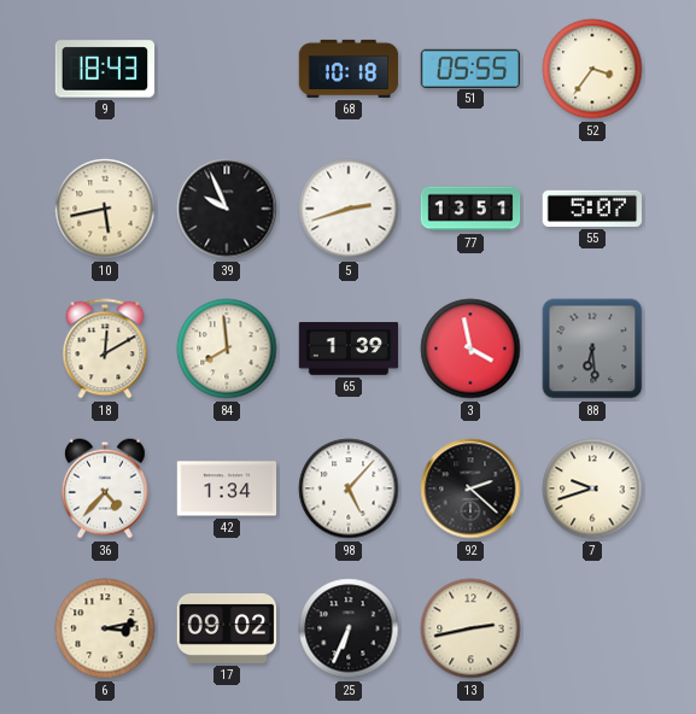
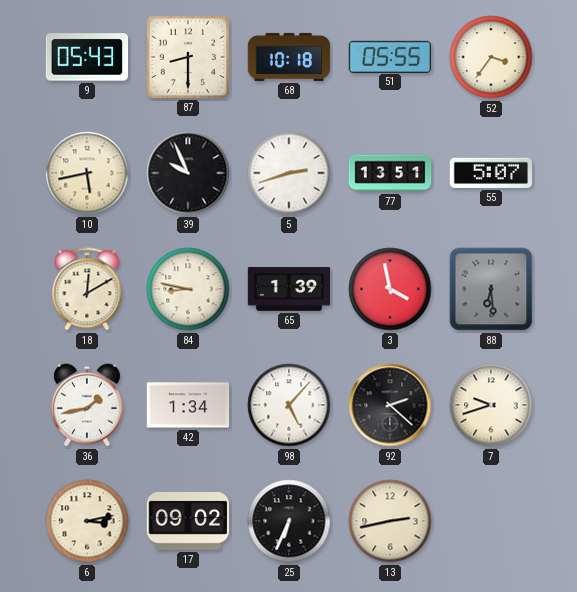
9: 18:43 -> 05:43 (87, 57)
87: none -> 8:30 (187, 56)
84: 7:59 -> 8:47 (188, 289)
36: 4:37 -> 1:43 (88, 405)
